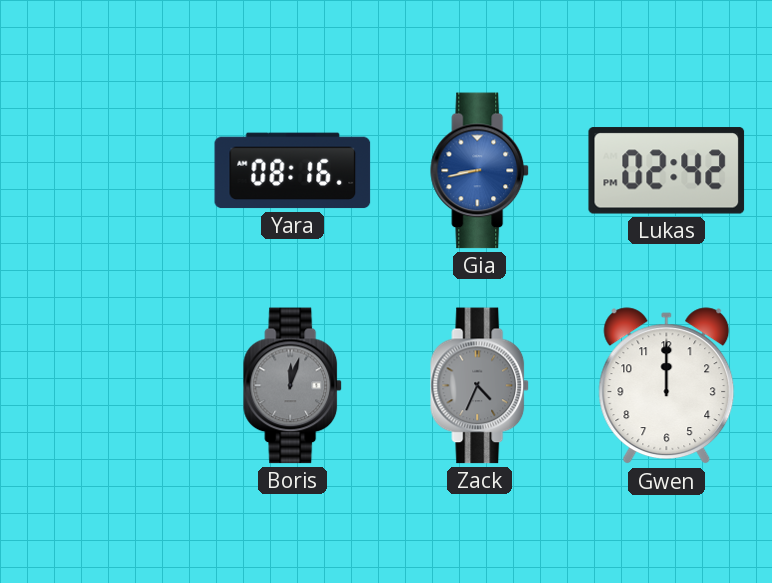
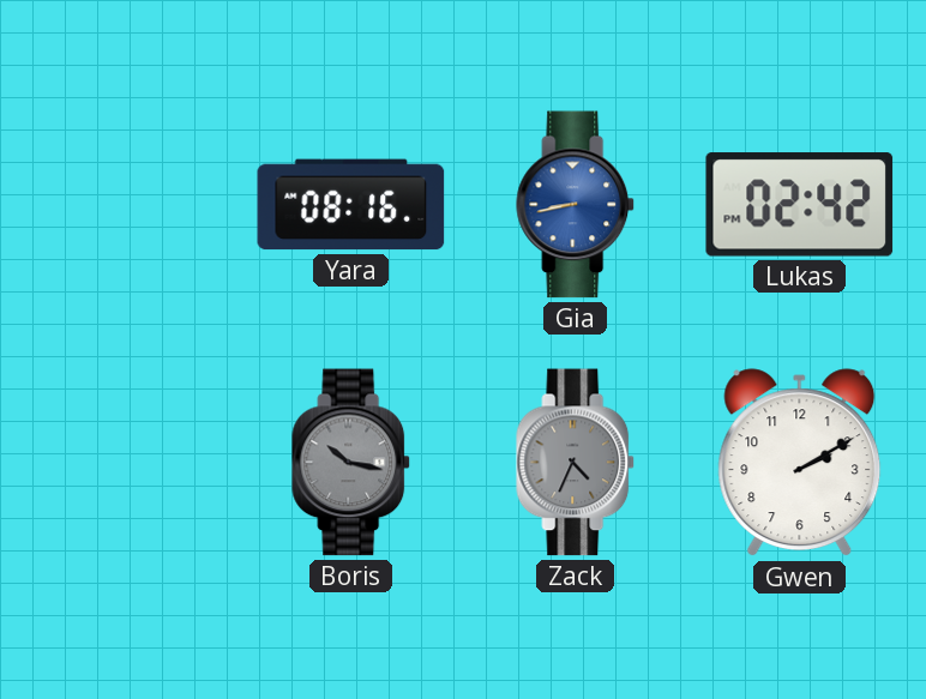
Boris: 12:03 -> 10:17 (351, 463)
Gwen: 12:00 -> 2:10 (800, 463)
